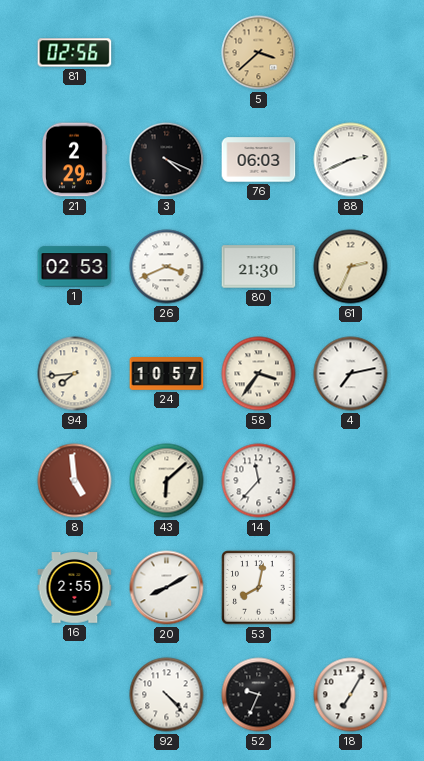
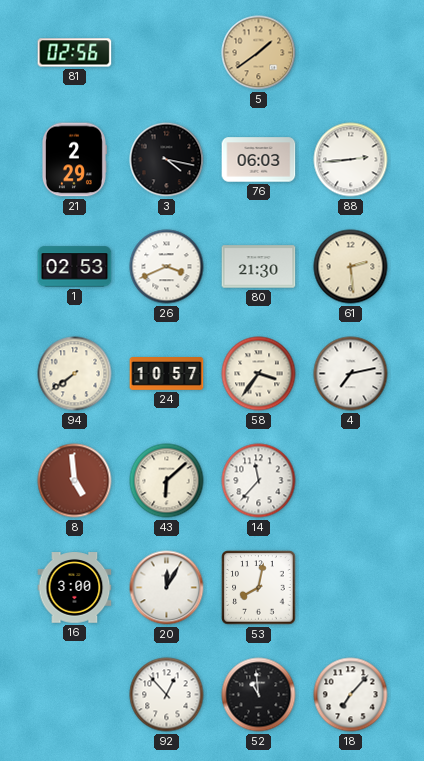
5: 3:38 -> 1:39 (259, 53)
3: 4:19 -> 4:17 (167, 160)
88: 2:41 -> 2:44 (351, 160)
61: 2:34 -> 2:29 (351, 267)
94: 7:44 -> 7:39 (75, 374)
16: 2:55 -> 3:00 (75, 588)
20: 8:10 -> 12:05 (167, 588)
92: 4:23 -> 12:53 (167, 695)
52: 9:34 -> 10:59 (259, 695)
18: 7:05 -> 7:07 (351, 695)
